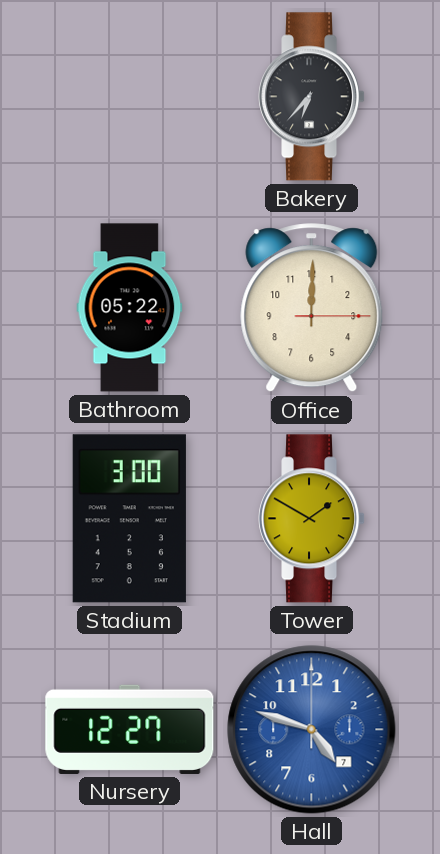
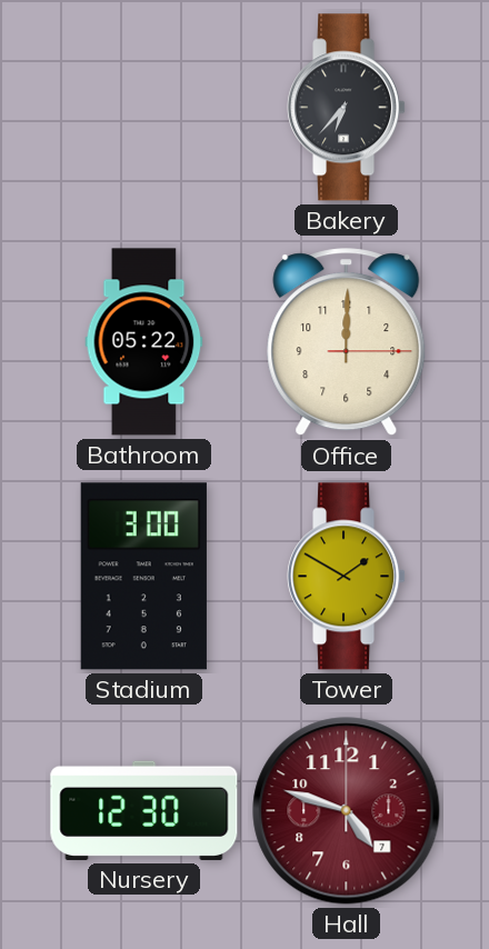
Nursery: 12:27 -> 12:30 (144, 810)
Hall dial: blue -> burgundy (347, 811)
